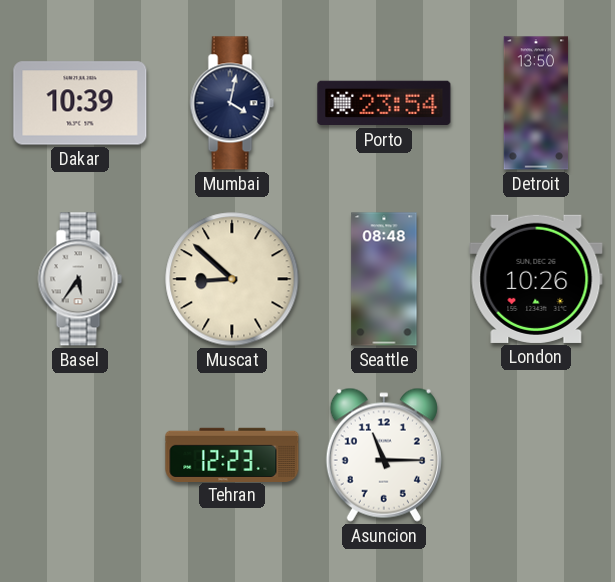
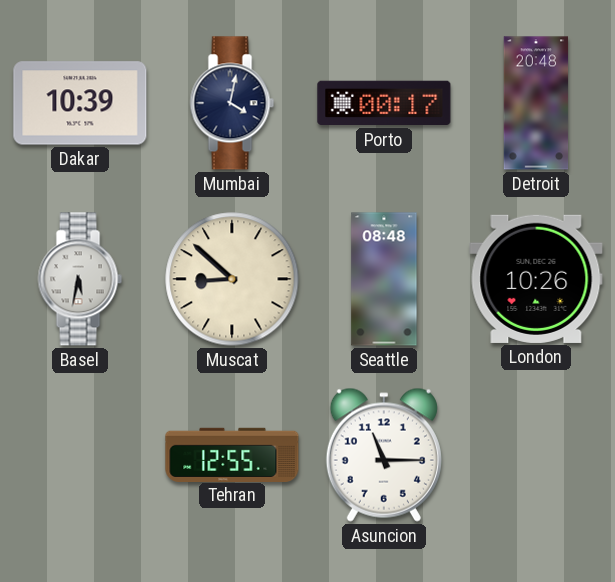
Porto: 23:54 -> 00:17 (384, 103)
Detroit: 13:50 -> 20:48 (536, 103)
Basel: 5:36 -> 5:32 (80, 279)
Tehran: 12:23 -> 12:55 (232, 454)
